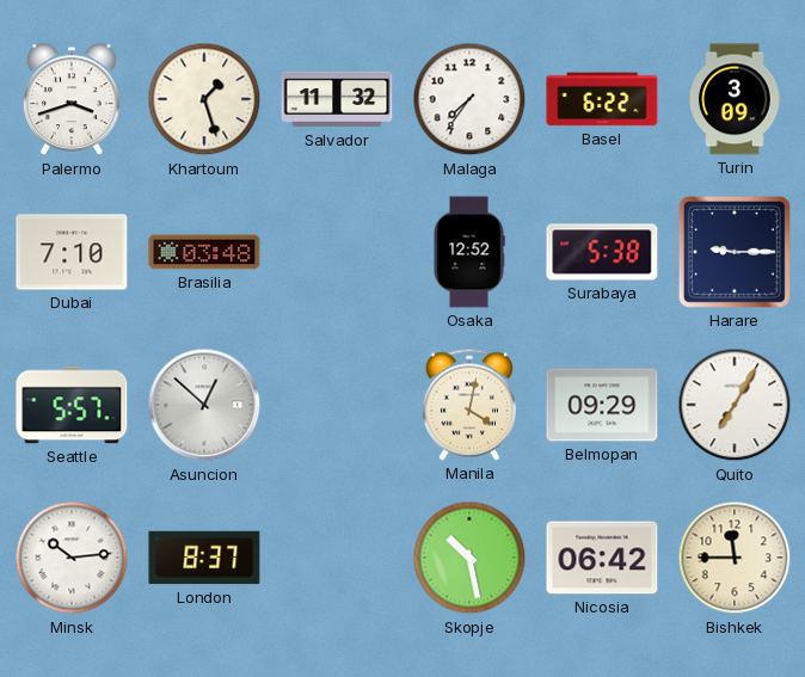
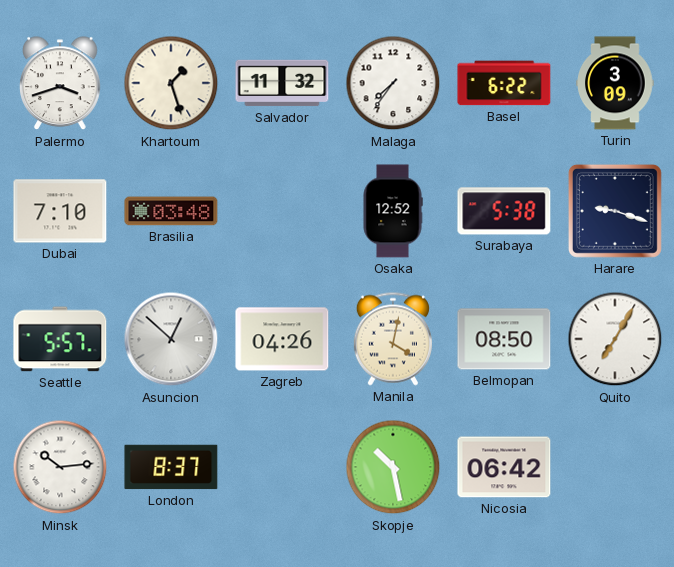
Harare: 9:15 -> 9:18 (615, 211)
Zagreb: none -> 04:26 (282, 339)
Belmopan: 09:29 -> 08:50 (504, 339)
Bishkek: 11:45 -> none (735, 558)
